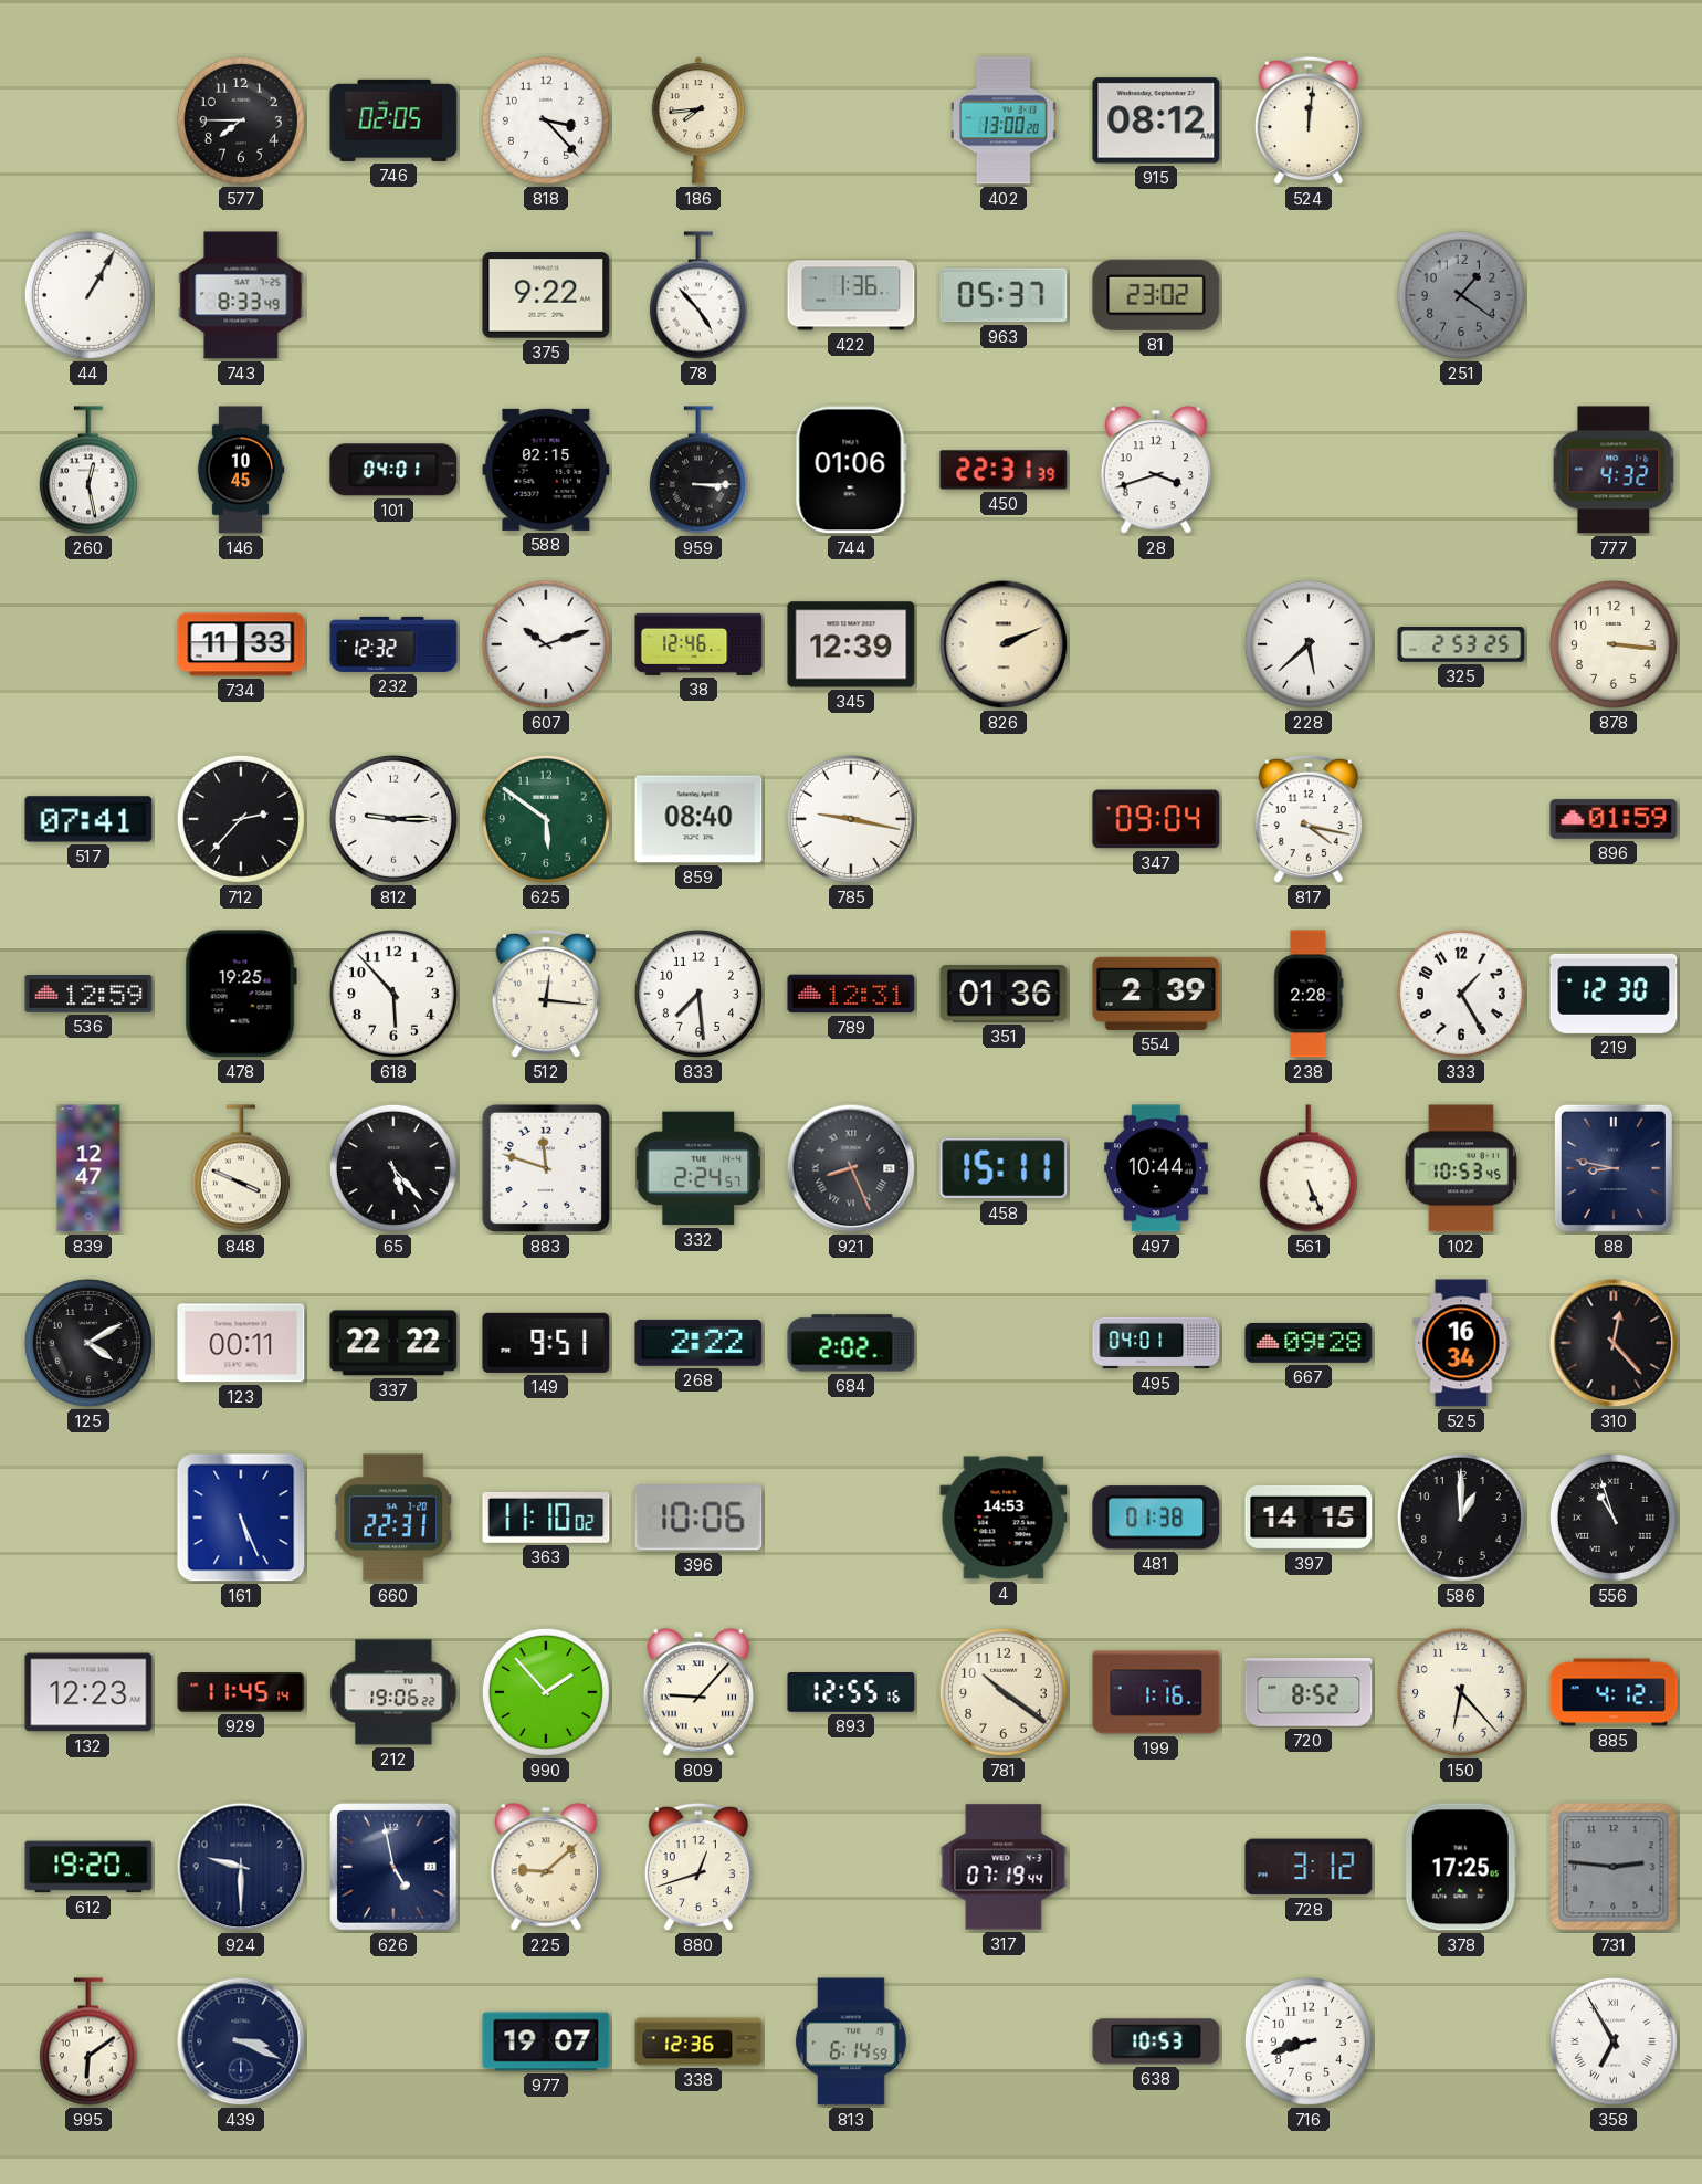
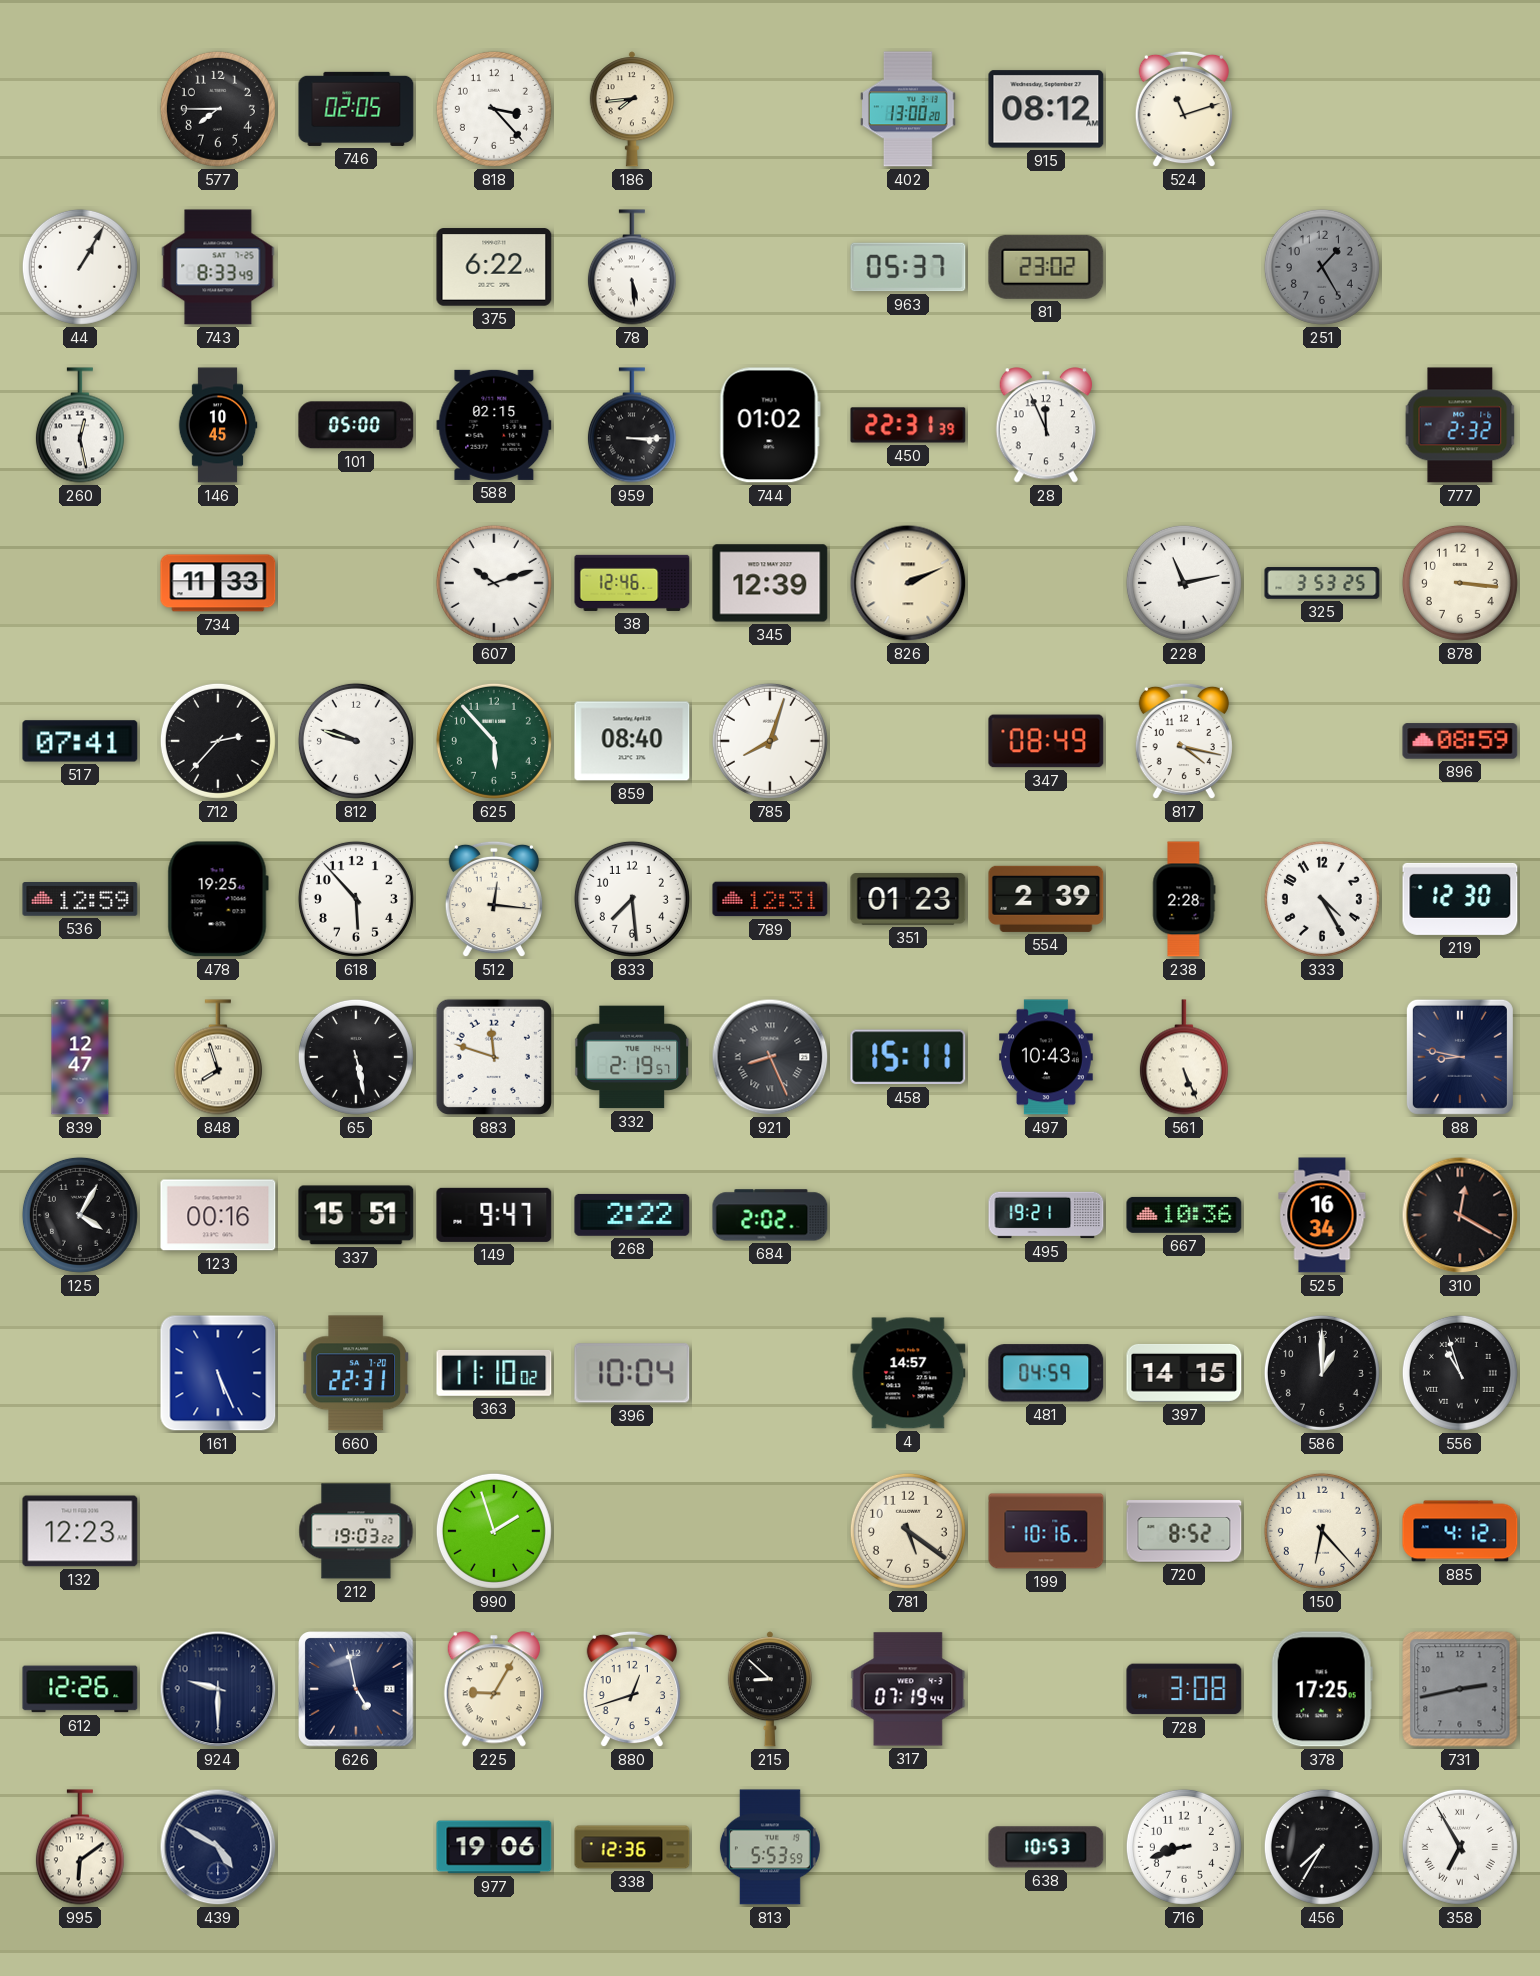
524: 12:01 -> 11:12 (1184, 109)
375: 9:22 -> 6:22 (494, 267)
78: 4:53 -> 5:29 (632, 267)
422: 1:36 -> none (851, 295)
251: 1:21 -> 1:25 (1322, 267)
101: 04:01 -> 05:00 (356, 425)
744: 01:06 -> 01:02 (770, 425)
28: 3:42 -> 11:56 (1046, 425)
777: 4:32 -> 2:32 (1460, 425)
232: 12:32 -> none (393, 644)
228: 5:38 -> 11:13 (1184, 583)
325: 2:53 -> 3:53 (1322, 583)
812: 9:15 -> 9:48 (356, 741)
625: 5:51 -> 5:53 (494, 741)
785: 9:17 -> 8:03 (770, 741)
347: 09:04 -> 08:49 (1046, 741)
896: 01:59 -> 08:59 (1460, 741)
351: 01:36 -> 01:23 (908, 899)
333: 1:25 -> 4:25 (1322, 899)
848: 3:49 -> 7:57 (218, 1057)
65: 5:23 -> 5:28 (356, 1057)
332: 2:24 -> 2:19 (633, 1057)
497: 10:44 -> 10:43 (1047, 1057)
102: 10:53 -> none (1461, 1168)
125: 4:10 -> 4:05 (80, 1215)
123: 00:11 -> 00:16 (218, 1215)
337: 22:22 -> 15:51 (356, 1215)
149: 9:51 -> 9:47 (494, 1215)
495: 04:01 -> 19:21 (1046, 1215)
667: 09:28 -> 10:36 (1184, 1215)
310: 12:23 -> 12:20 (1460, 1215)
396: 10:06 -> 10:04 (632, 1373)
4: 14:53 -> 14:57 (908, 1373)
481: 01:38 -> 04:59 (1046, 1373)
929: 11:45 -> none (241, 1692)
212: 19:06 -> 19:03 (356, 1531)
990: 1:53 -> 1:57 (494, 1531)
809: 9:07 -> none (698, 1692)
893: 12:55 -> none (851, 1692)
781: 10:21 -> 5:21 (908, 1531)
199: 1:16 -> 10:16 (1046, 1531)
612: 19:20 -> 12:26 (80, 1689)
225: 9:08 -> 9:05 (494, 1689)
215: none -> 8:52 (770, 1689)
728: 3:12 -> 3:08 (1184, 1689)
731: 2:46 -> 2:43 (1460, 1689)
439: 3:19 -> 4:50 (218, 1847)
977: 19:07 -> 19:06 (494, 1847)
813: 6:14 -> 5:53 (770, 1847)
456: none -> 7:35 (1322, 1847)
